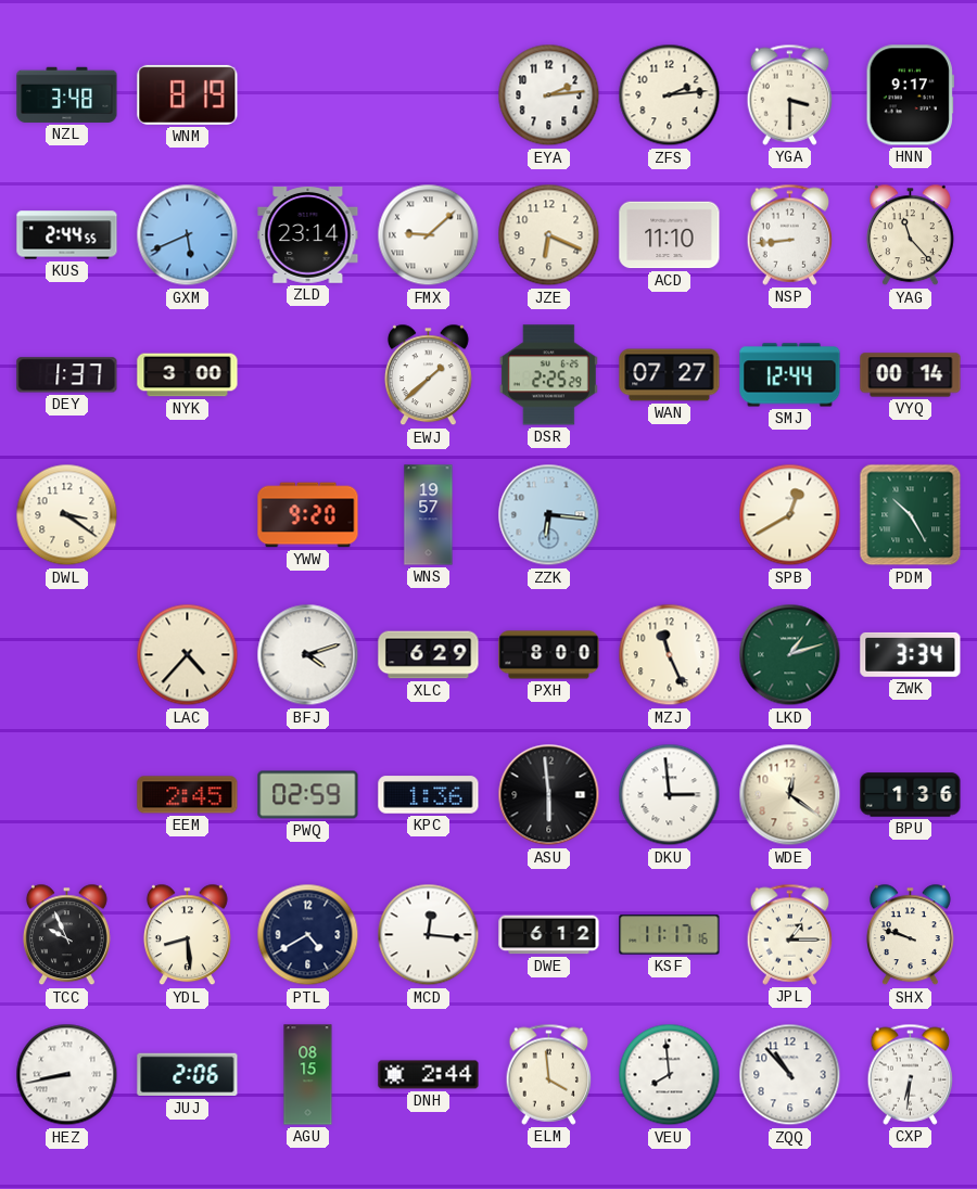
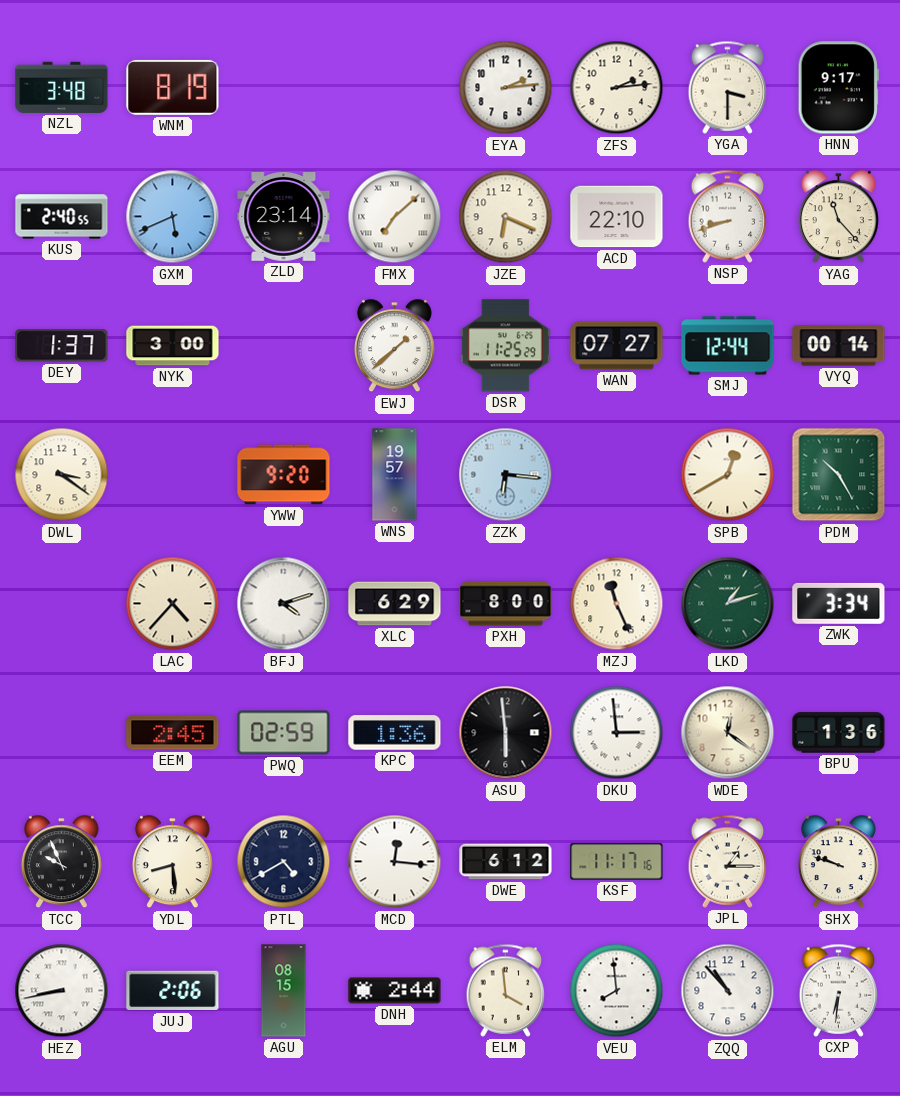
KUS: 2:44 -> 2:40 (62, 217)
FMX: 9:08 -> 7:08 (395, 217)
ACD: 11:10 -> 22:10 (617, 217)
NSP: 8:44 -> 8:42 (728, 216)
DSR: 2:25 -> 11:25 (505, 346)
